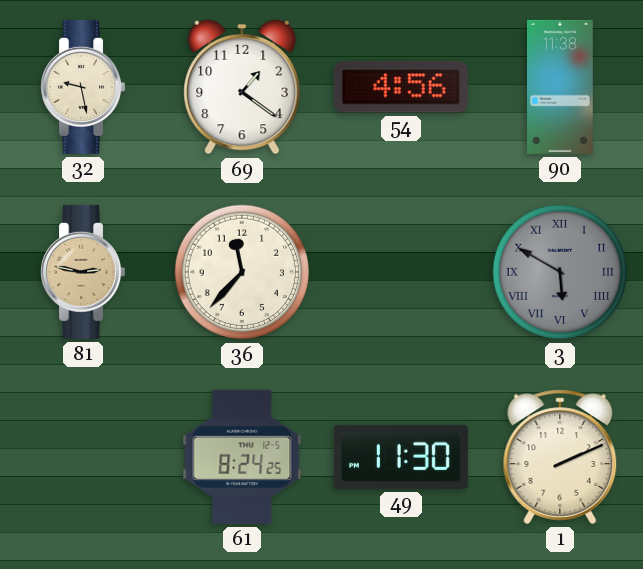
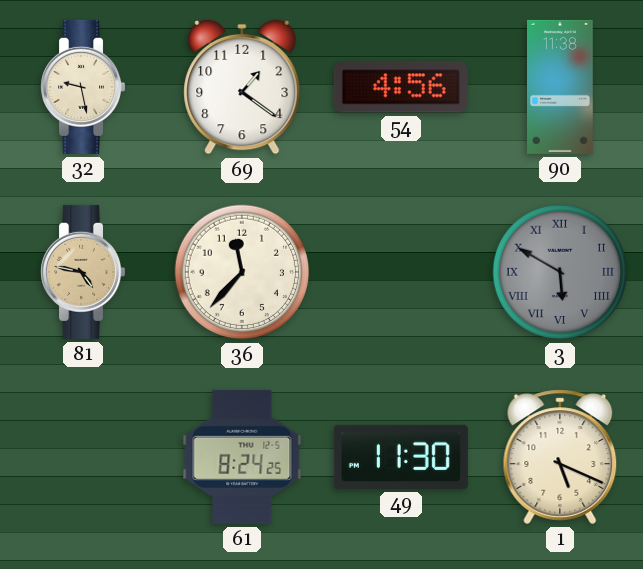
81: 2:47 -> 4:47 (83, 272)
1: 2:11 -> 5:19 (560, 457)
